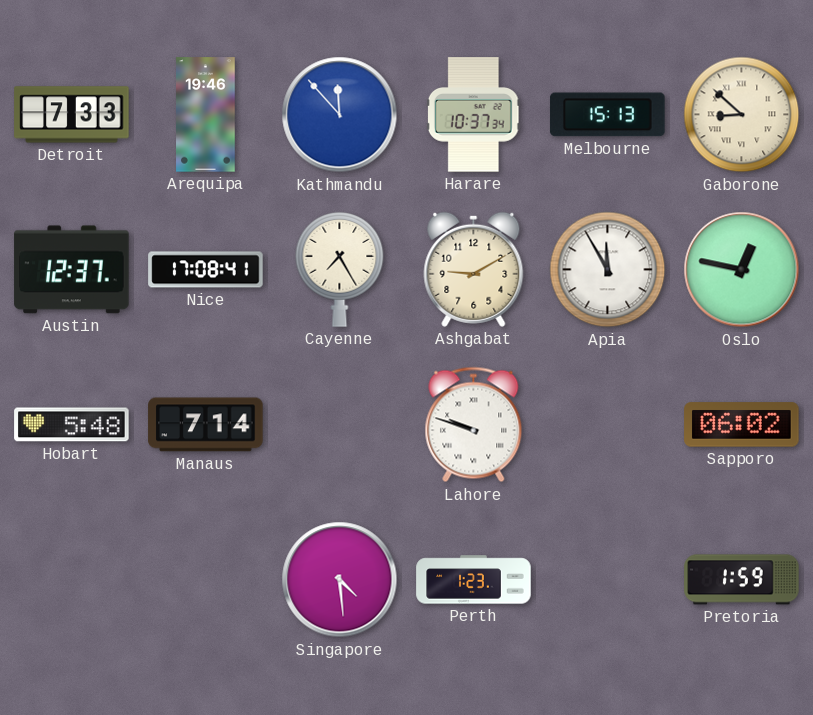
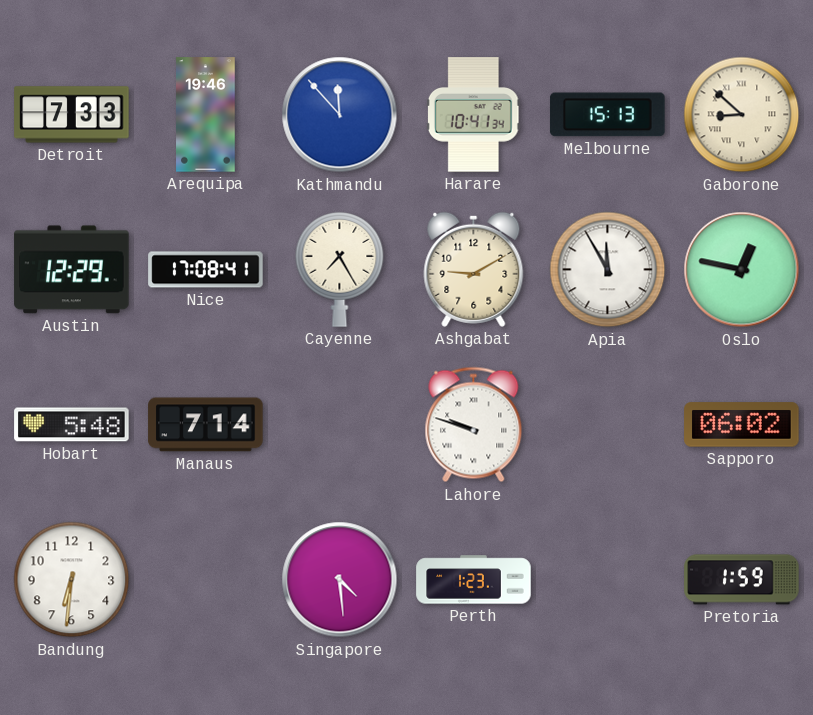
Harare: 10:37 -> 10:41 (473, 115)
Austin: 12:37 -> 12:29 (72, 270)
Bandung: none -> 6:31 (72, 580)
